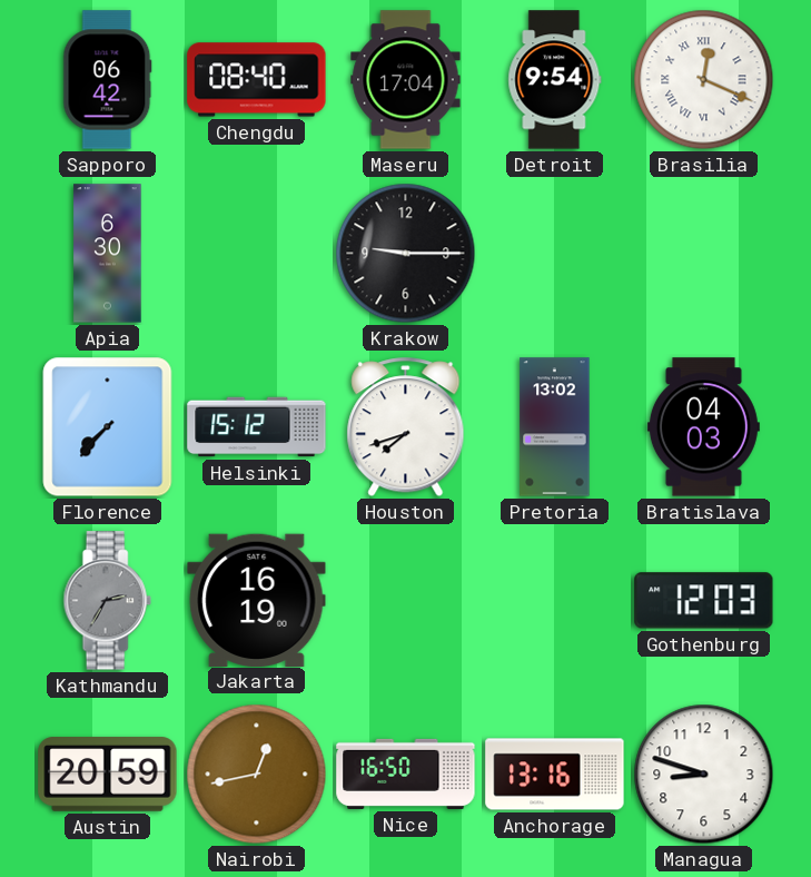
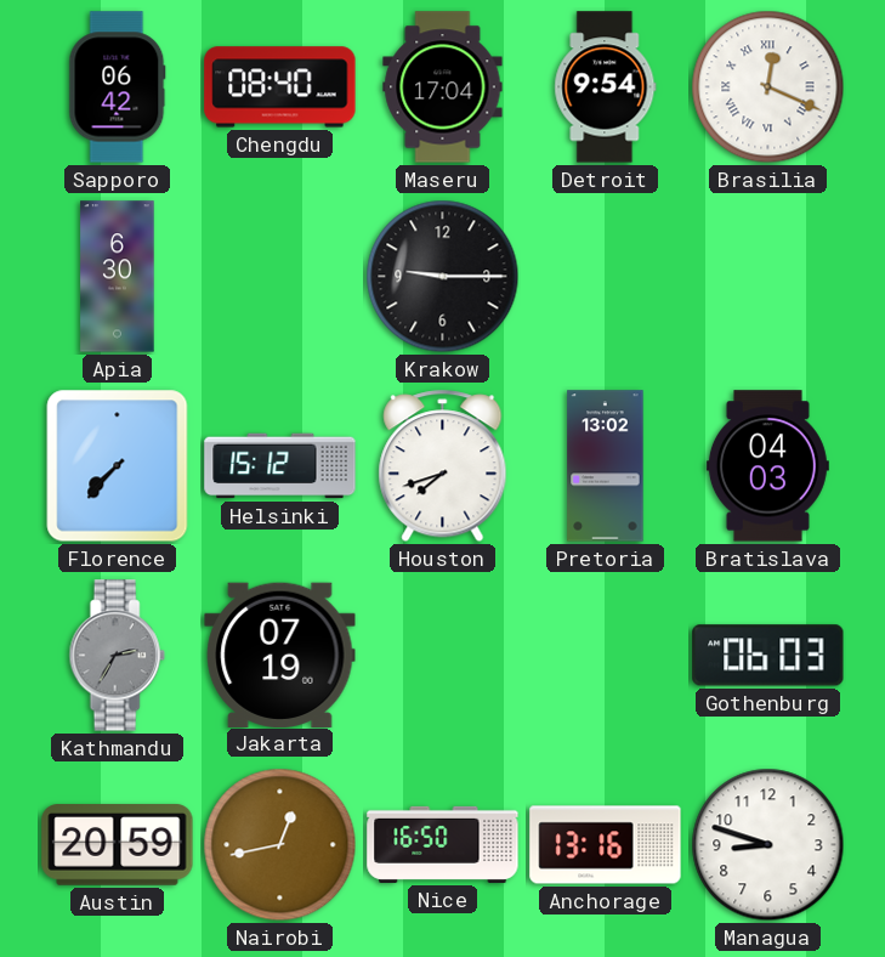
Jakarta: 16:19 -> 07:19 (280, 655)
Gothenburg: 12:03 -> 06:03 (768, 656)
